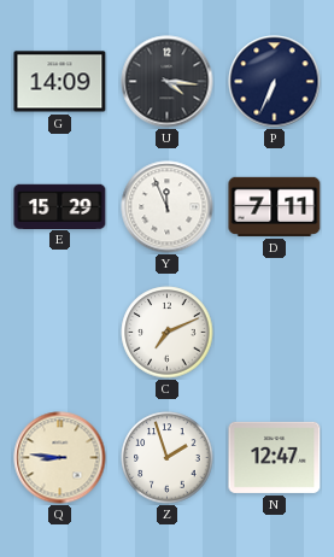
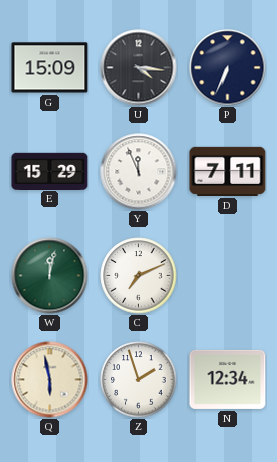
G: 14:09 -> 15:09 (50, 68)
W: none -> 12:02 (50, 276)
Q: 8:46 -> 5:58 (50, 380)
N: 12:47 -> 12:34 (228, 379)
